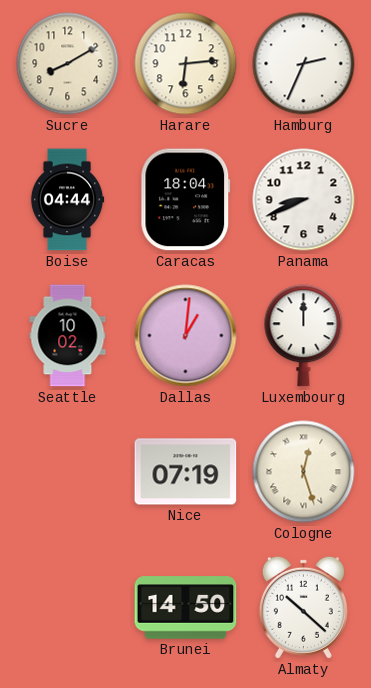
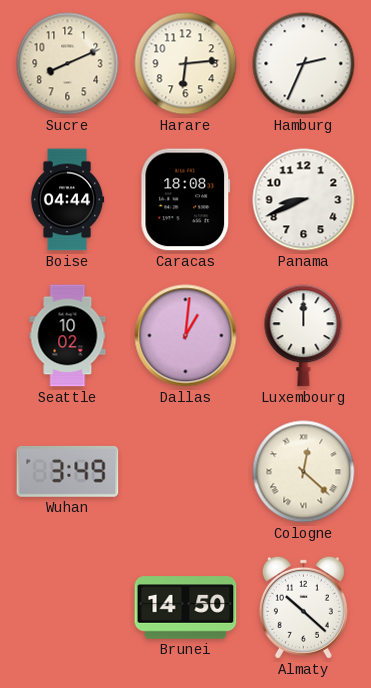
Sucre: 8:10 -> 8:11 (68, 64)
Caracas: 18:04 -> 18:08 (186, 200)
Wuhan: none -> 3:49 (68, 472)
Nice: 07:19 -> none (186, 472)
Cologne: 12:27 -> 12:22 (304, 472)
